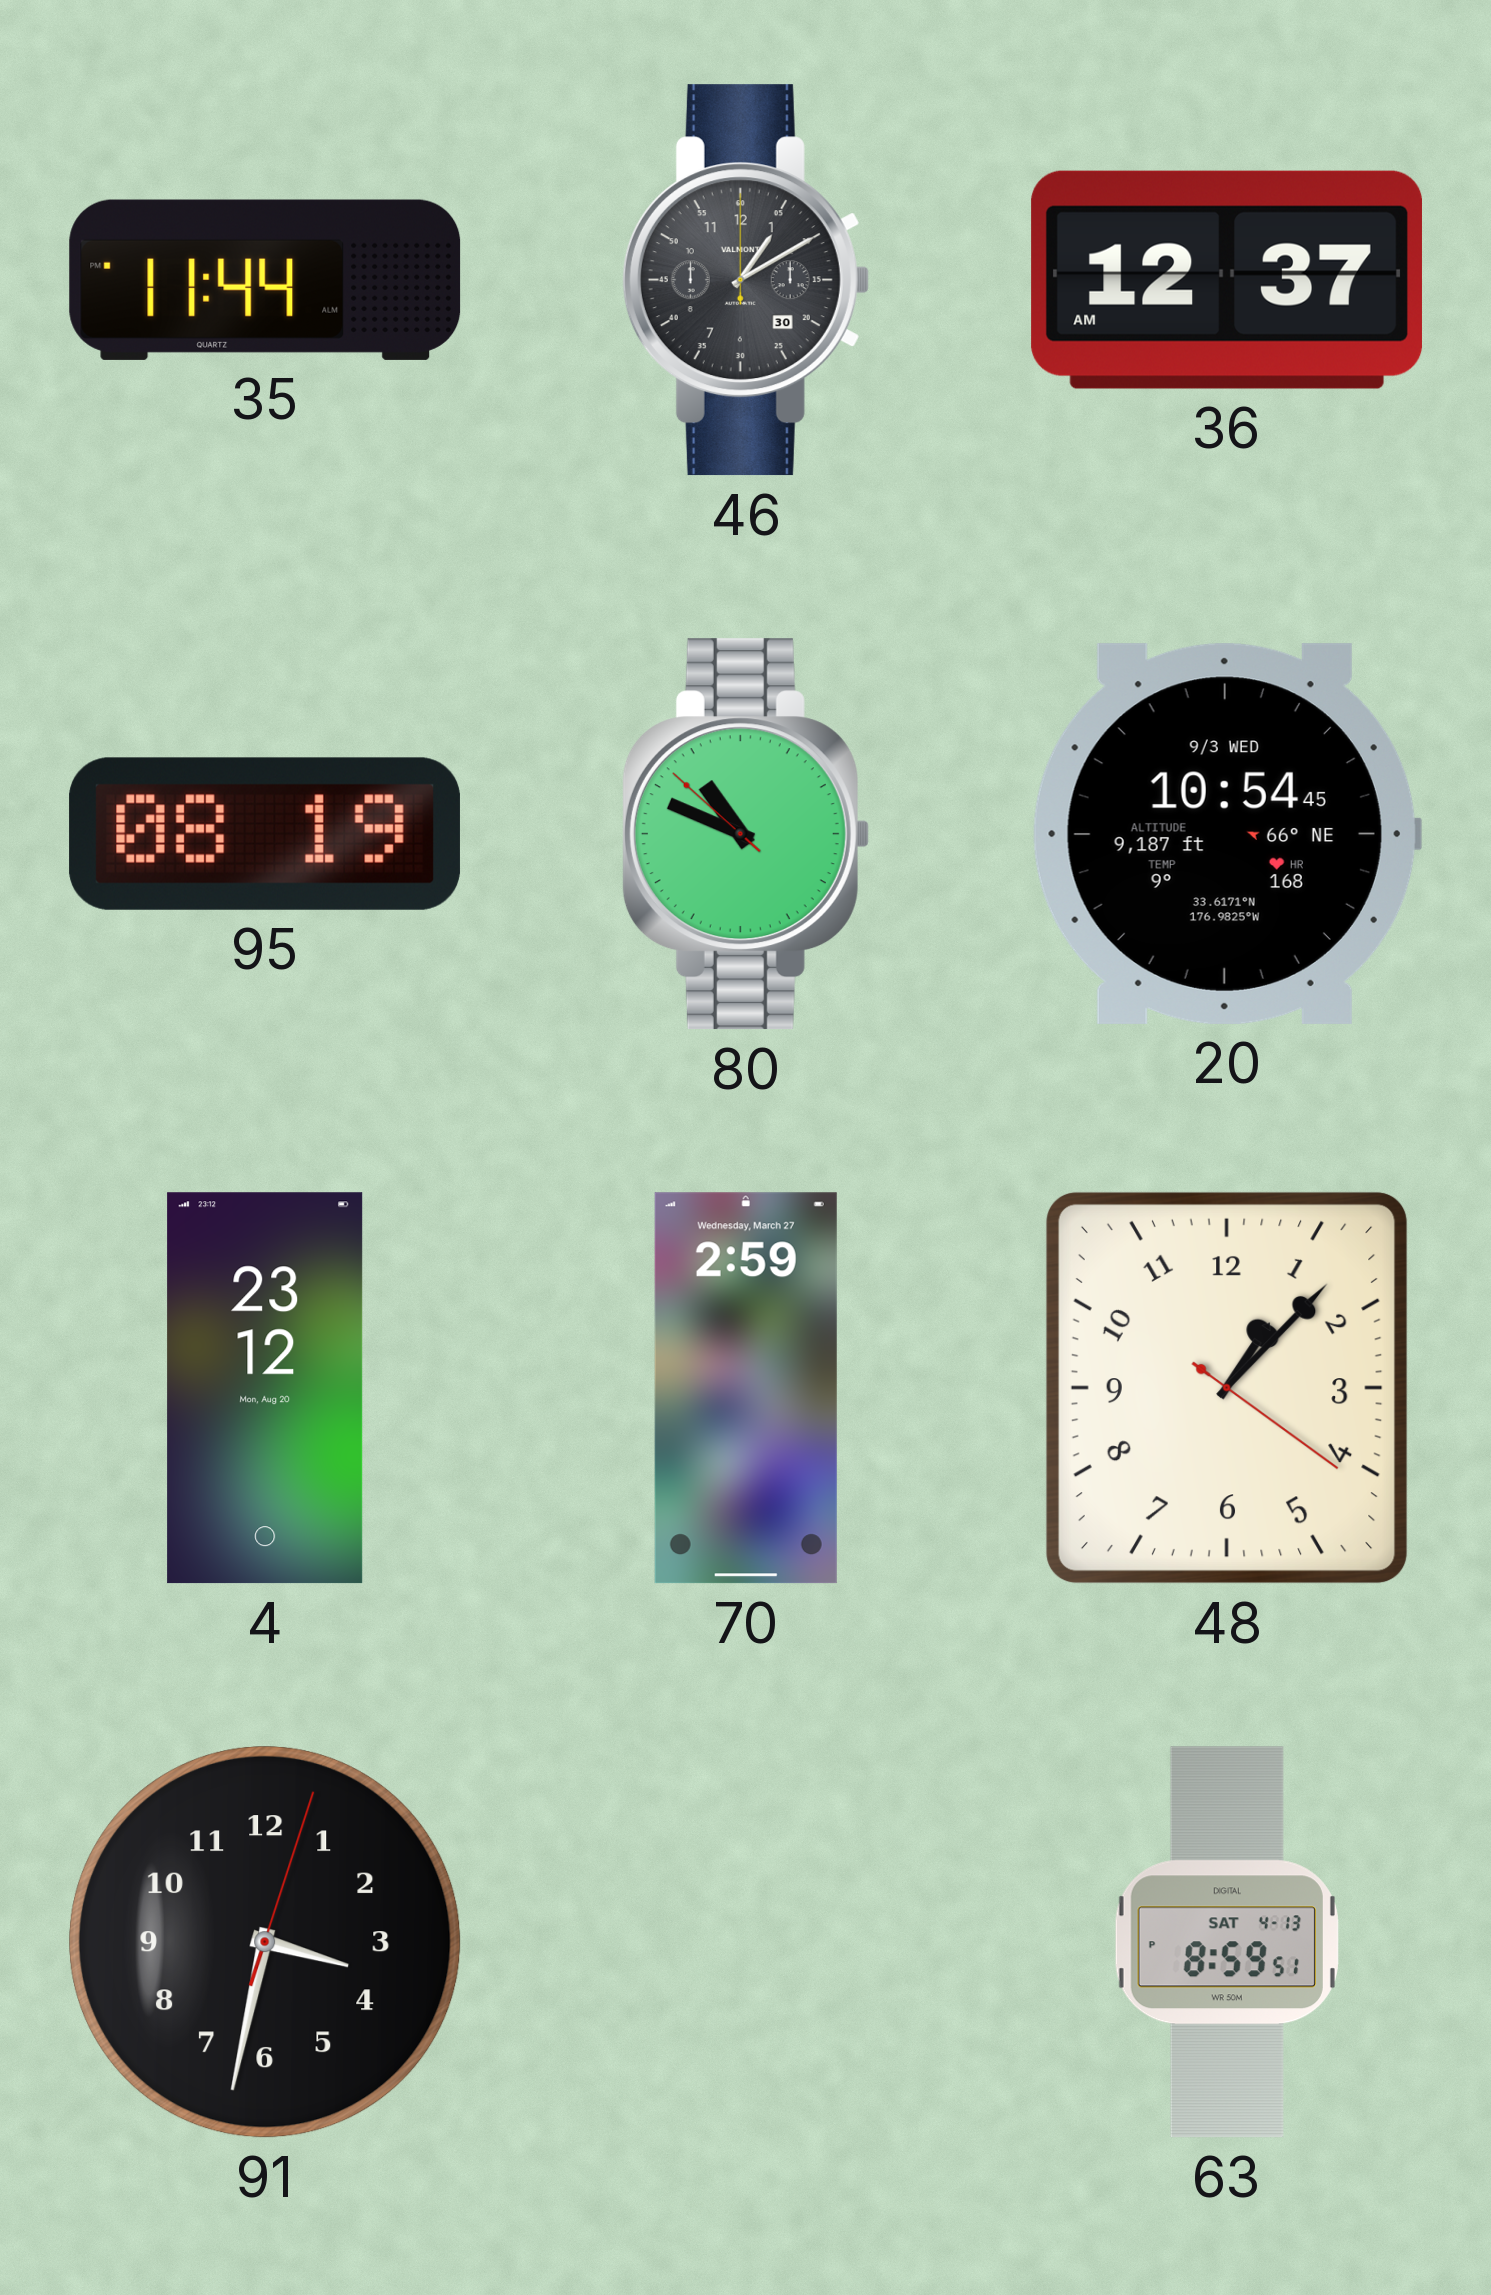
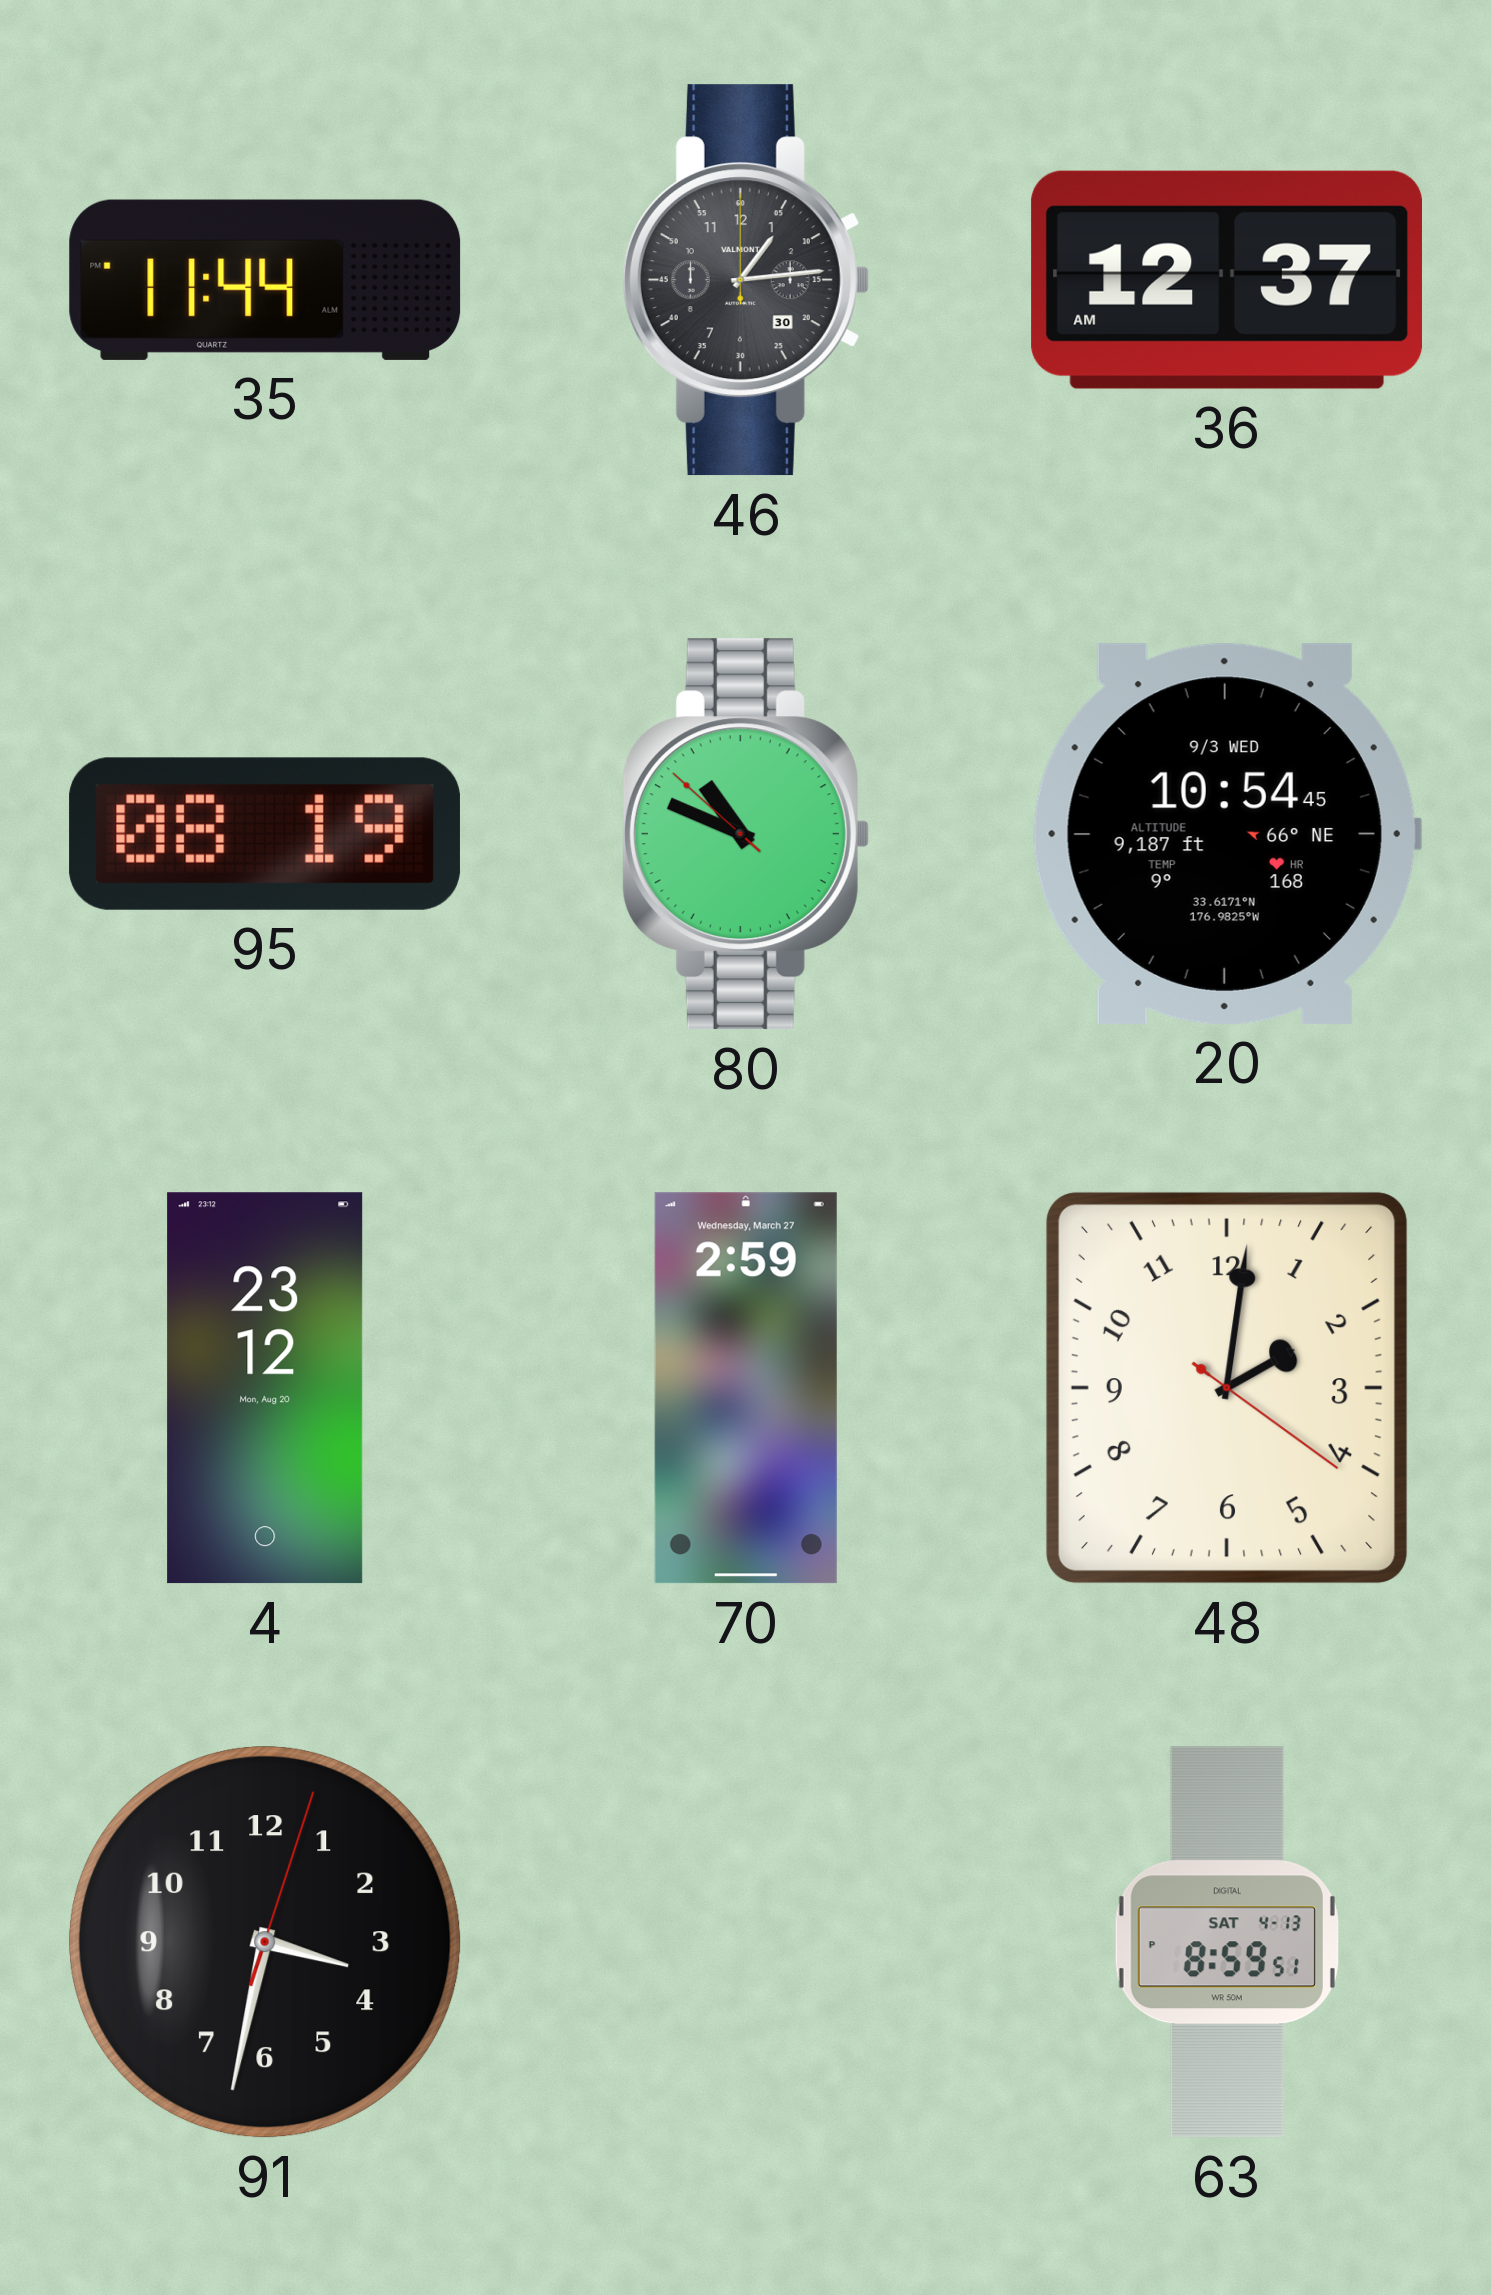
46: 1:10 -> 1:14 (745, 280)
48: 1:07 -> 2:01 (1227, 1388)
